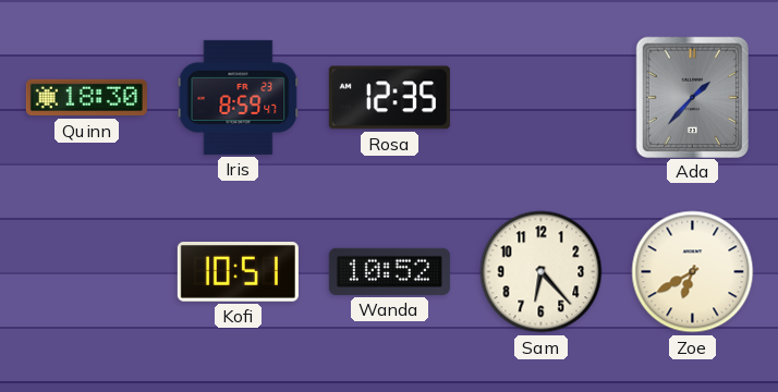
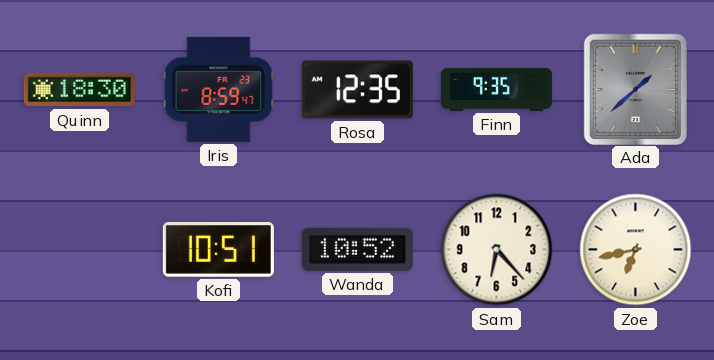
Finn: none -> 9:35 (496, 89)
Ada: 1:37 -> 1:38 (635, 89)
Zoe: 6:40 -> 6:43 (636, 250)
